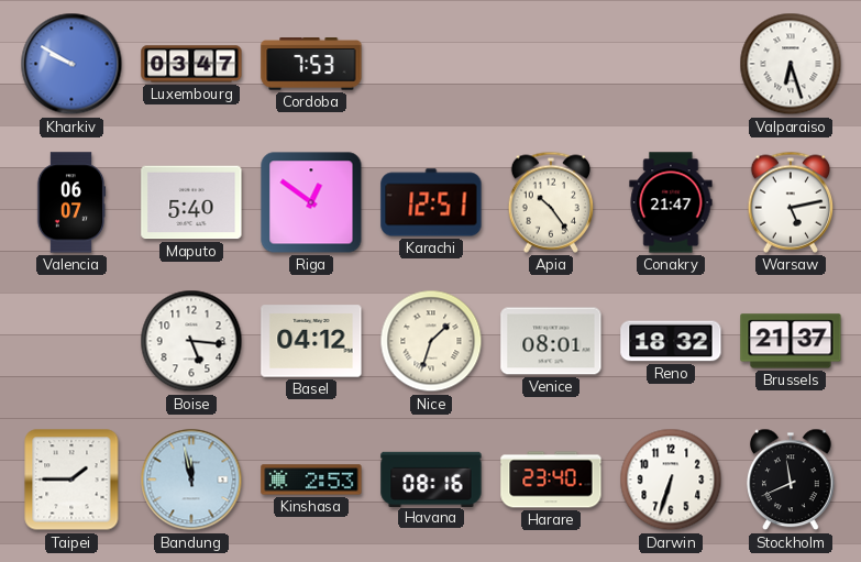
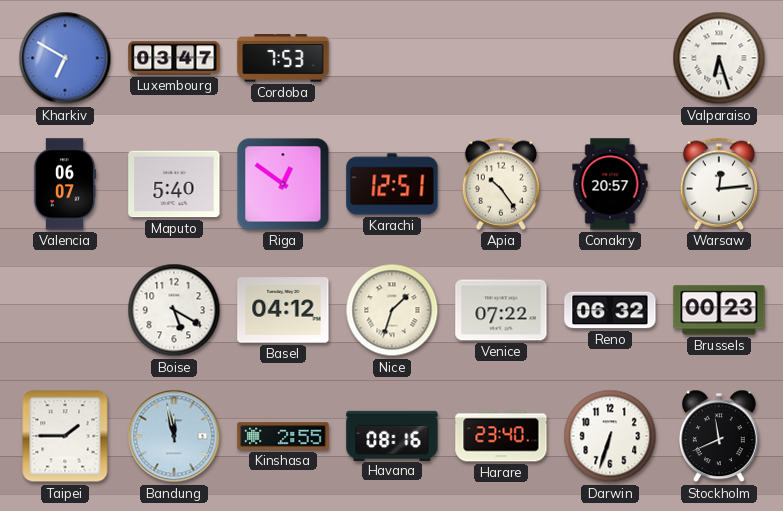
Kharkiv: 9:50 -> 6:50 (65, 58)
Conakry: 21:47 -> 20:57 (610, 184)
Warsaw: 5:13 -> 12:14 (718, 184)
Boise: 5:16 -> 5:20 (174, 310)
Venice: 08:01 -> 07:22 (501, 310)
Reno: 18:32 -> 06:32 (610, 310)
Brussels: 21:37 -> 00:23 (719, 310)
Kinshasa: 2:53 -> 2:55 (283, 436)
